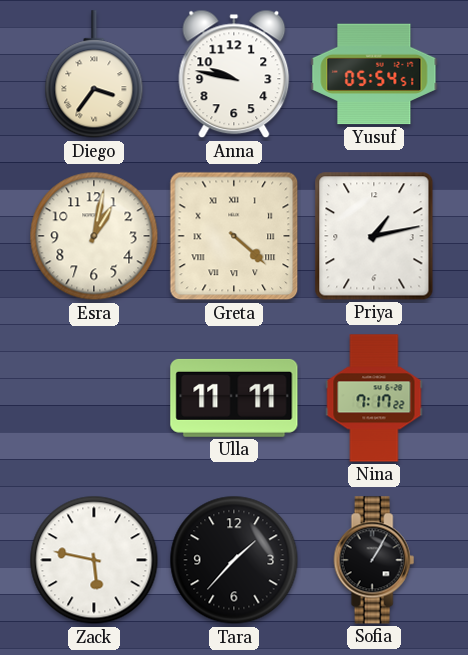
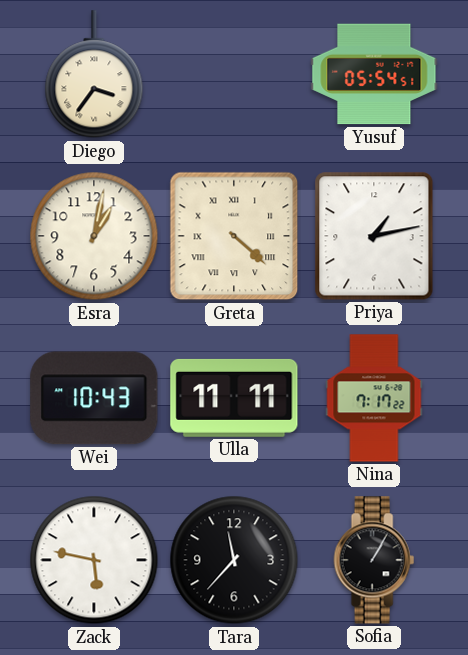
Anna: 9:47 -> none (234, 74)
Wei: none -> 10:43 (94, 398)
Tara: 1:37 -> 11:37 (234, 560)
